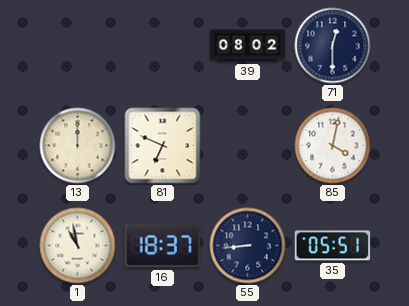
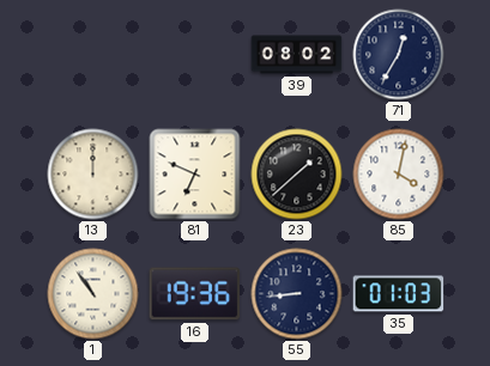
71: 12:30 -> 12:35 (399, 55)
23: none -> 1:38 (297, 175)
1: 10:58 -> 10:54 (93, 294)
16: 18:37 -> 19:36 (195, 294)
35: 05:51 -> 01:03 (399, 294)
